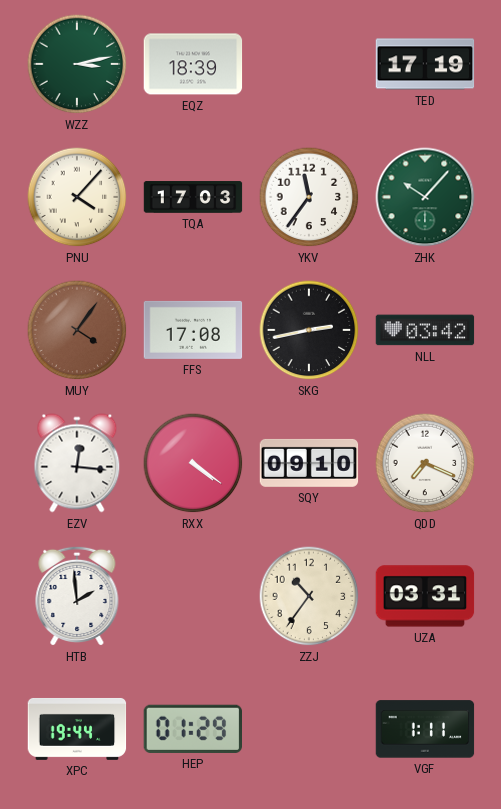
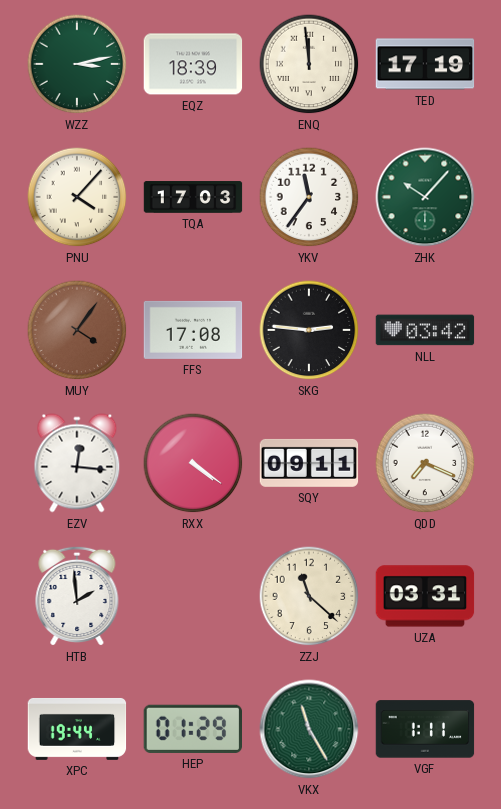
ENQ: none -> 11:59 (309, 64)
SKG: 2:43 -> 2:46 (309, 330)
SQY: 09:10 -> 09:11 (309, 463)
ZZJ: 10:36 -> 11:22 (309, 596)
VKX: none -> 11:25 (309, 729)
